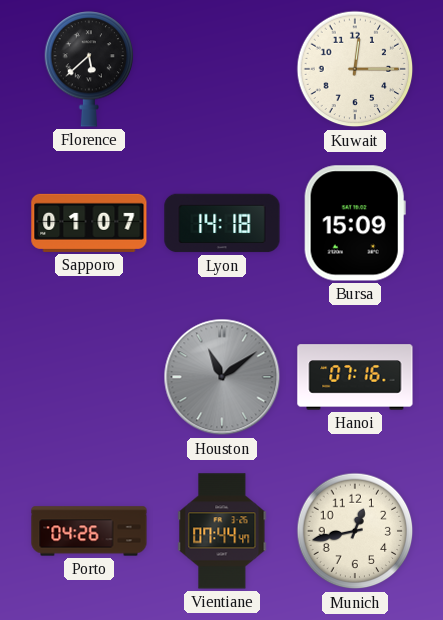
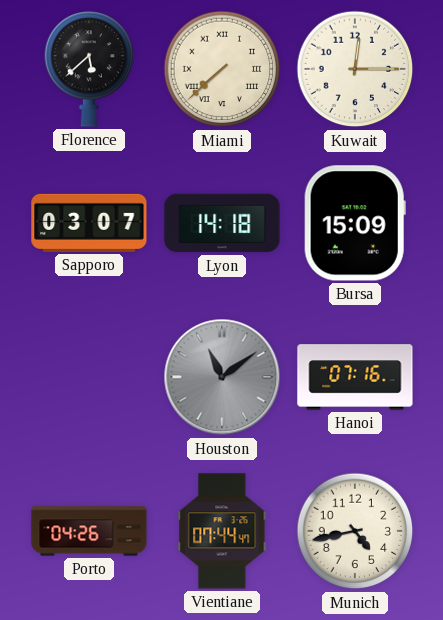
Miami: none -> 7:38 (222, 69)
Sapporo: 01:07 -> 03:07 (89, 223)
Munich: 12:43 -> 4:43 (355, 531)
